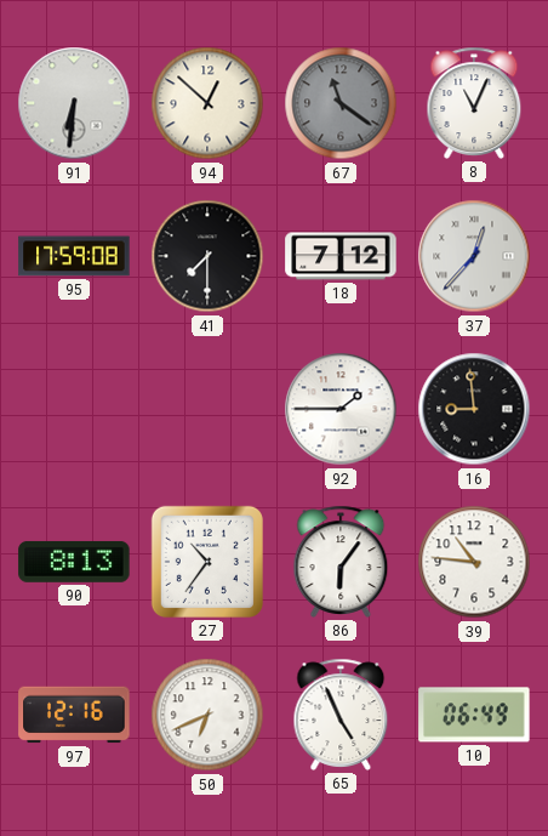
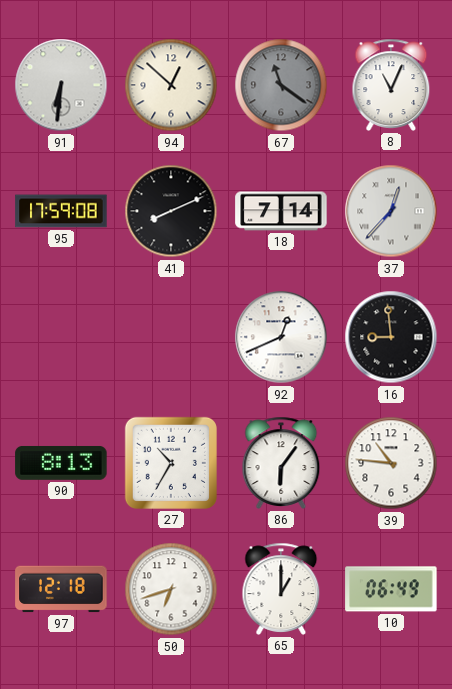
41: 7:30 -> 8:11 (171, 211)
18: 7:12 -> 7:14 (281, 211)
92: 1:45 -> 12:41 (281, 337)
27: 10:36 -> 10:35 (171, 463)
97: 12:16 -> 12:18 (61, 589)
50: 6:41 -> 6:42 (171, 589)
65: 4:56 -> 1:00 (281, 589)
